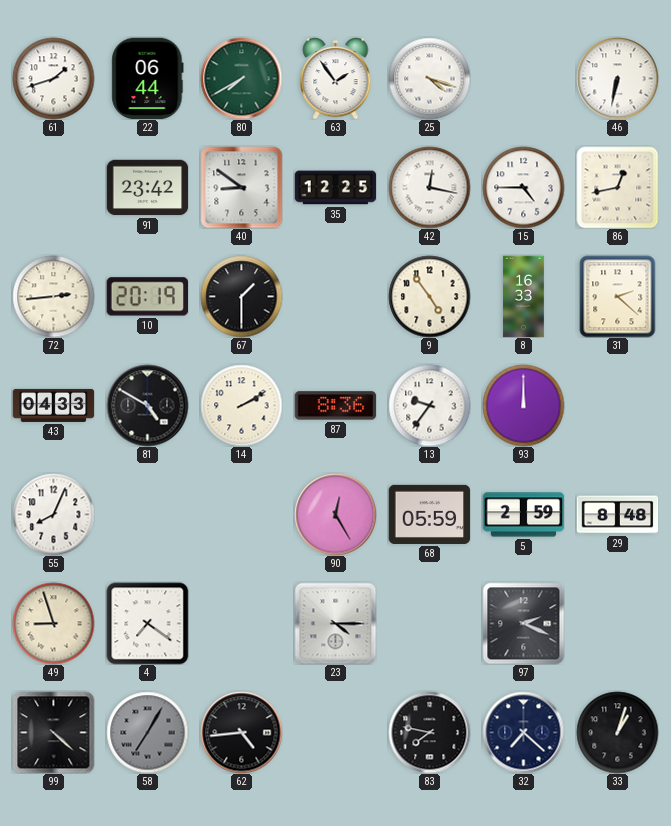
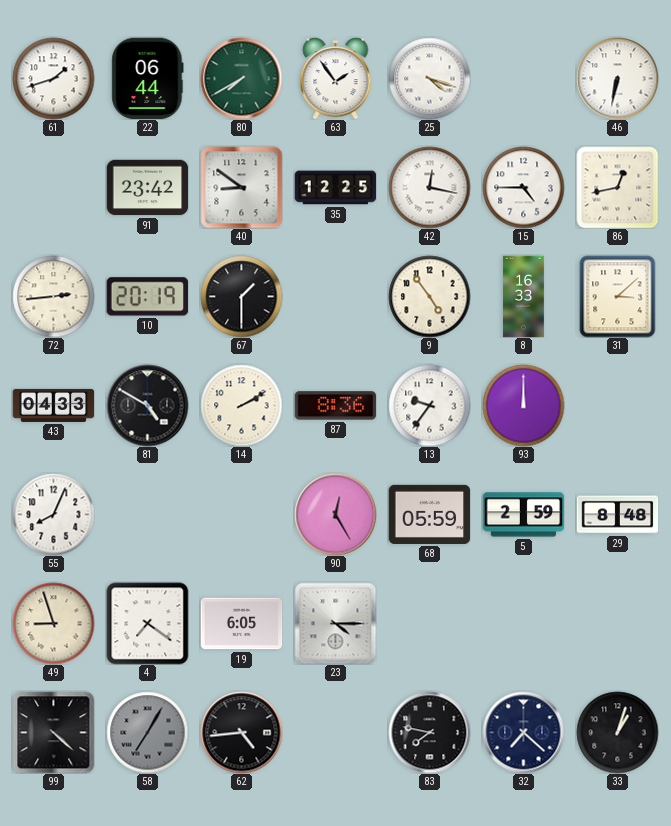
31: 2:22 -> 3:08 (618, 296)
19: none -> 6:05 (241, 624)
97: 2:19 -> none (523, 623)
